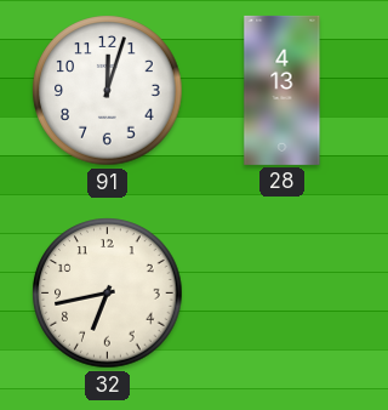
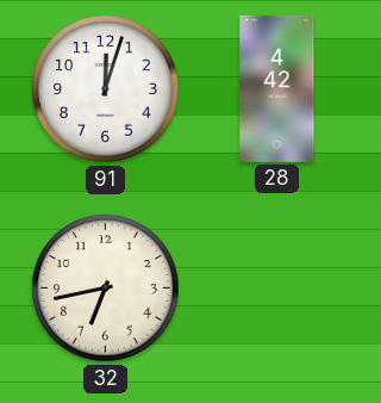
28: 4:13 -> 4:42 (277, 88)
